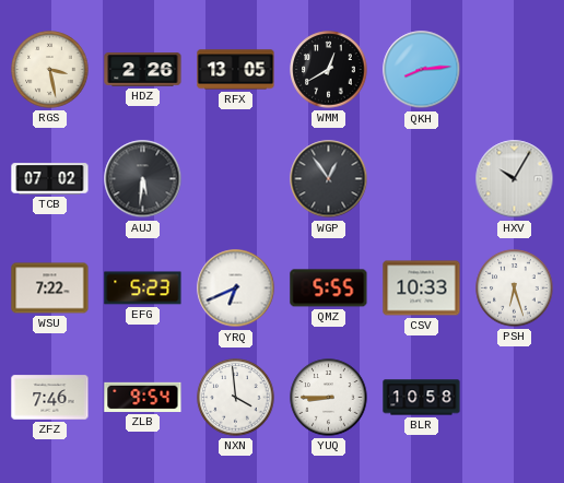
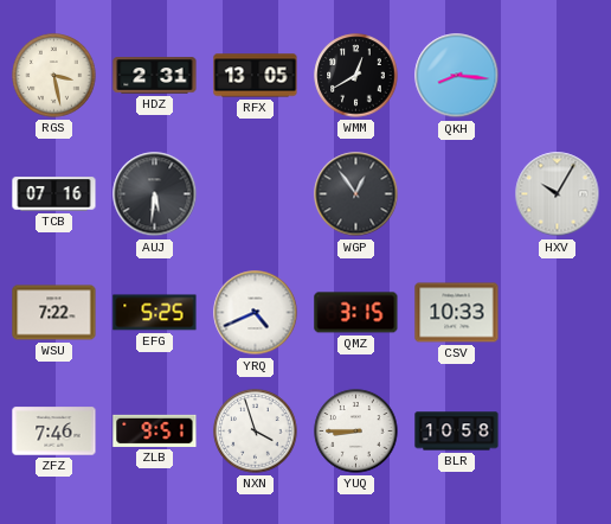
HDZ: 2:26 -> 2:31 (155, 76)
QKH: 8:14 -> 8:16 (457, 76)
TCB: 07:02 -> 07:16 (54, 194)
EFG: 5:23 -> 5:25 (155, 313)
YRQ: 6:41 -> 4:41 (256, 313)
QMZ: 5:55 -> 3:15 (356, 313)
PSH: 6:27 -> none (515, 288)
ZLB: 9:54 -> 9:51 (155, 430)
NXN: 3:59 -> 3:57 (256, 432)
